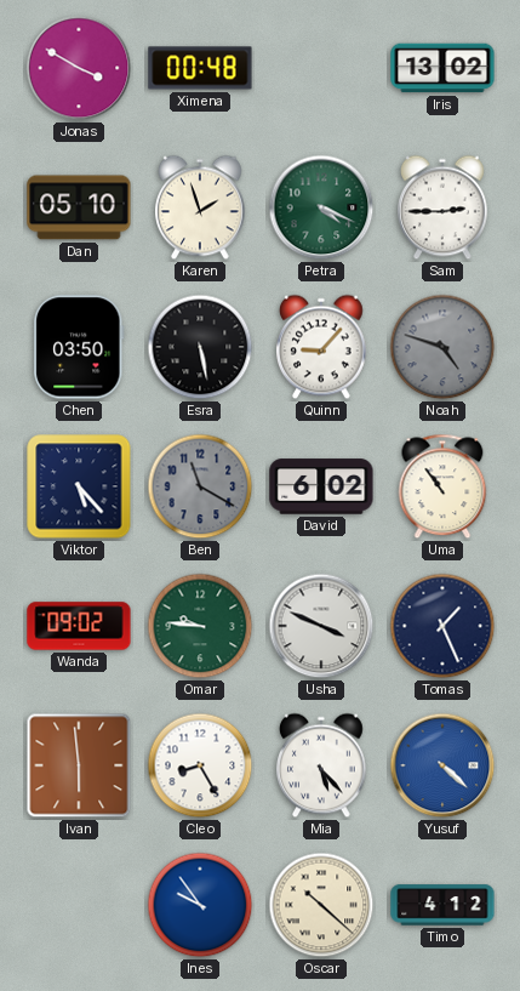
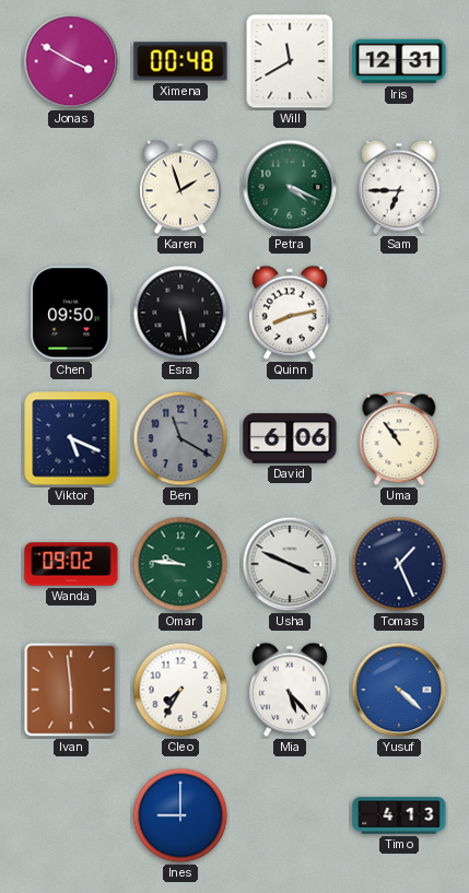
Will: none -> 11:40 (290, 61)
Iris: 13:02 -> 12:31 (399, 61)
Dan: 05:10 -> none (79, 207)
Sam: 2:45 -> 6:45 (400, 187)
Chen: 03:50 -> 09:50 (71, 313)
Quinn: 9:07 -> 8:13 (291, 313)
Noah: 4:48 -> none (442, 347)
Viktor: 5:23 -> 5:19 (71, 438)
David: 6:02 -> 6:06 (290, 438)
Cleo: 8:25 -> 7:35 (180, 690)
Ines: 9:54 -> 9:00 (180, 815)
Oscar: 10:22 -> none (321, 905)
Timo: 4:12 -> 4:13 (399, 815)
